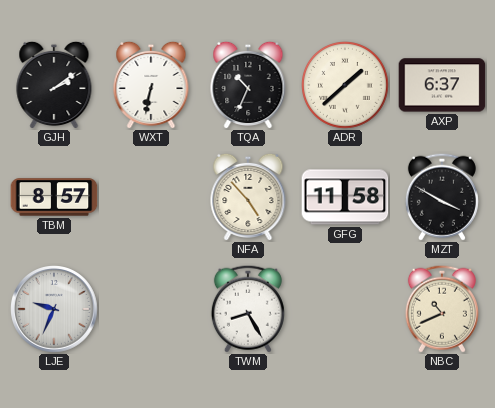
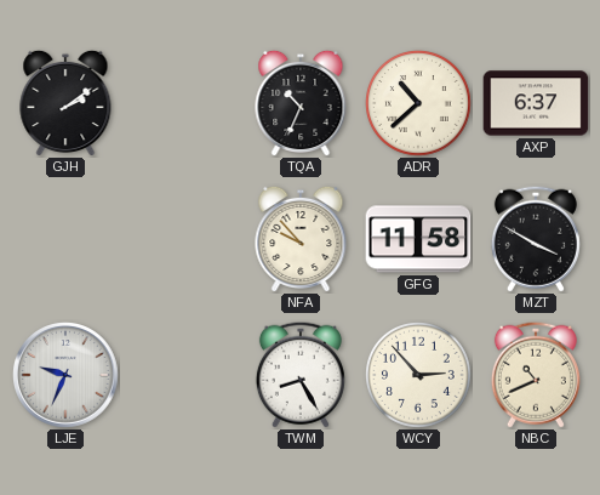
WXT: 6:32 -> none (151, 85)
ADR: 1:38 -> 10:38 (419, 104)
TBM: 8:57 -> none (54, 197)
NFA: 4:53 -> 9:53 (301, 239)
WCY: none -> 2:53 (419, 376)
